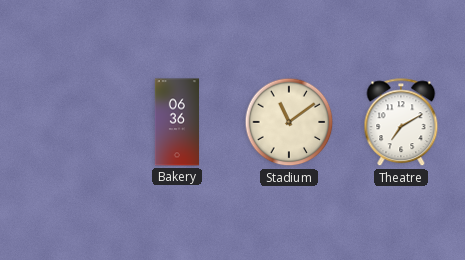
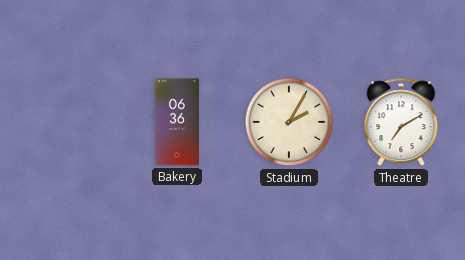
Stadium: 11:09 -> 2:05 (289, 122)
